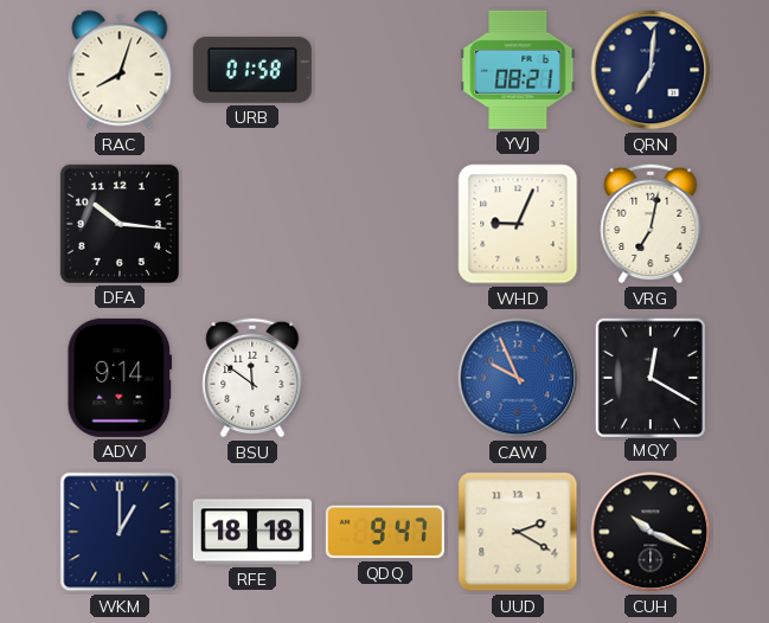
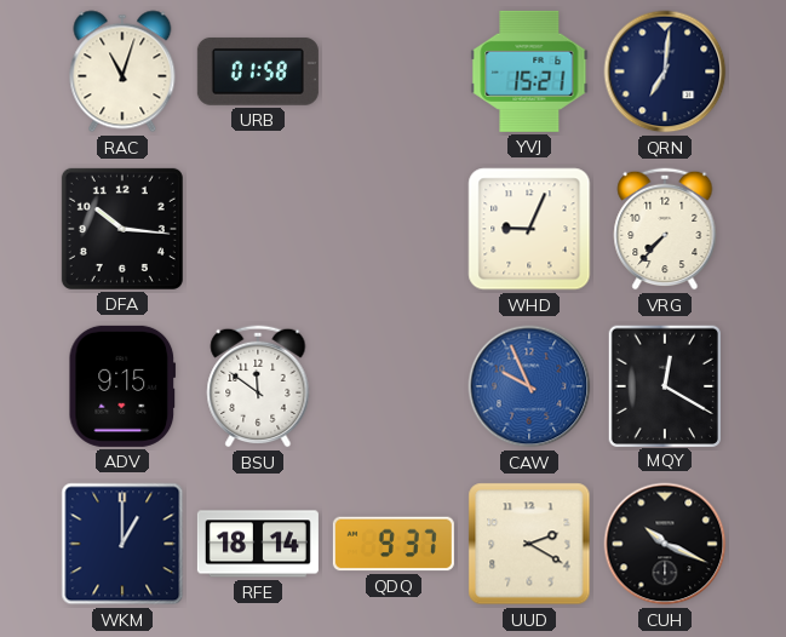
RAC: 8:03 -> 11:03 (122, 71)
YVJ: 08:21 -> 15:21 (529, 71)
VRG: 7:02 -> 7:37 (665, 229)
ADV: 9:14 -> 9:15 (122, 386)
RFE: 18:18 -> 18:14 (258, 544)
QDQ: 9:47 -> 9:37 (394, 544)
